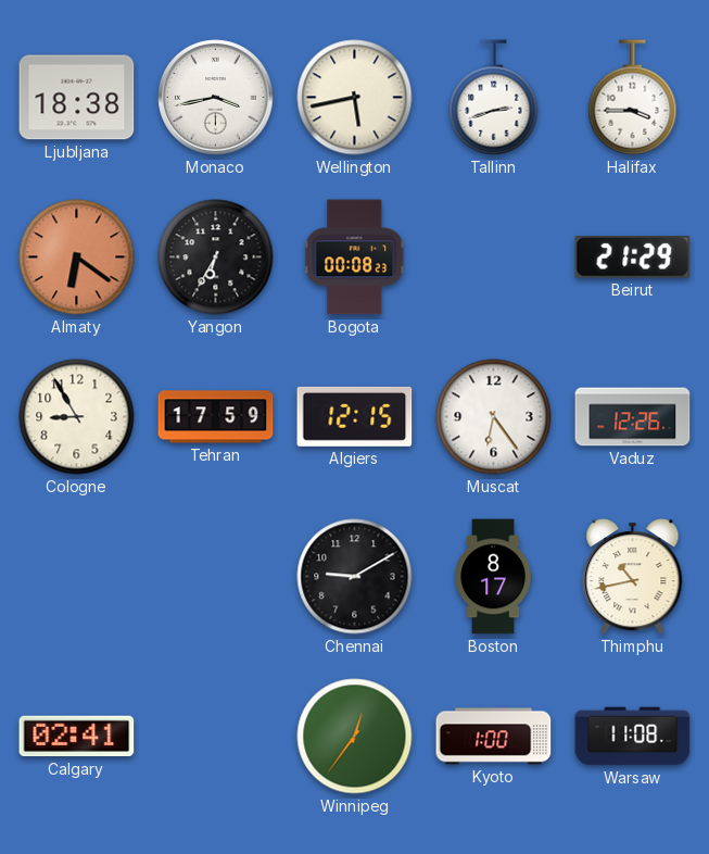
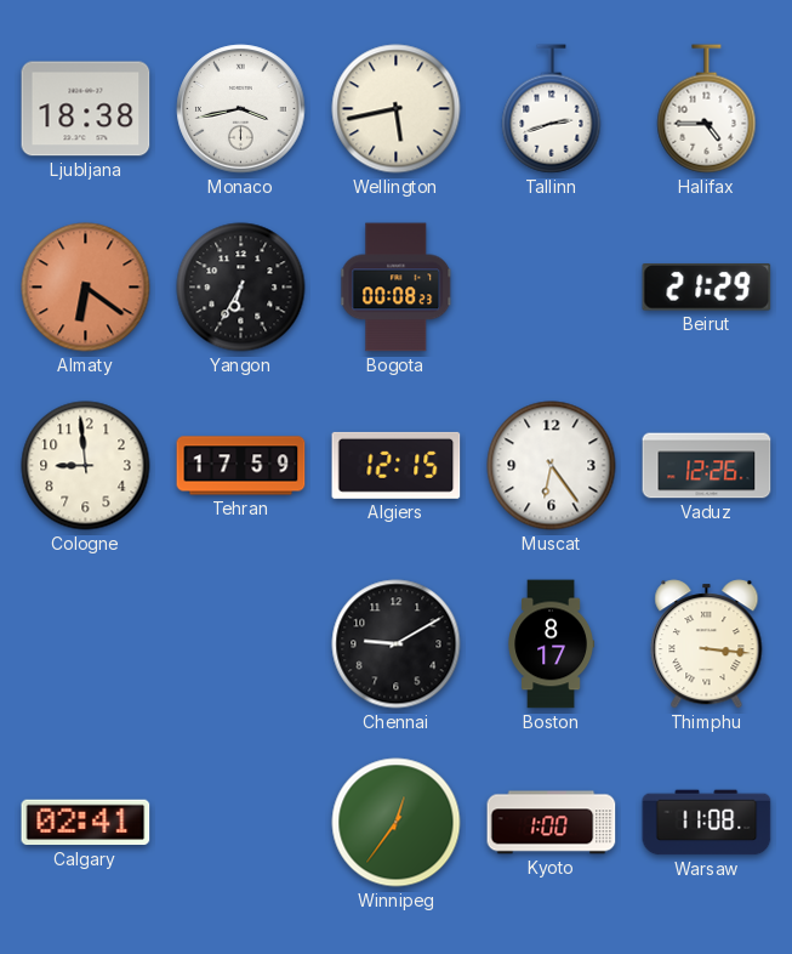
Halifax: 3:45 -> 4:45 (707, 109)
Cologne: 8:55 -> 8:59 (86, 466)
Thimphu: 10:43 -> 3:16 (707, 644)
